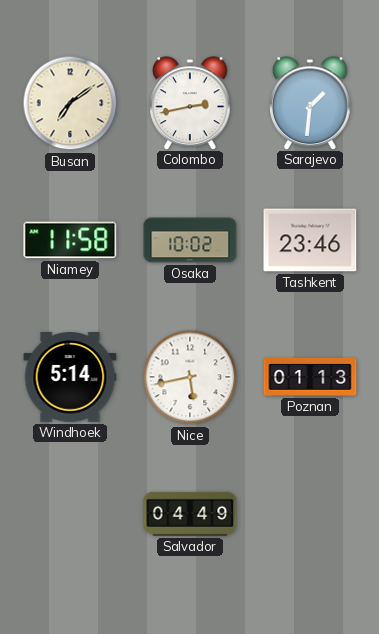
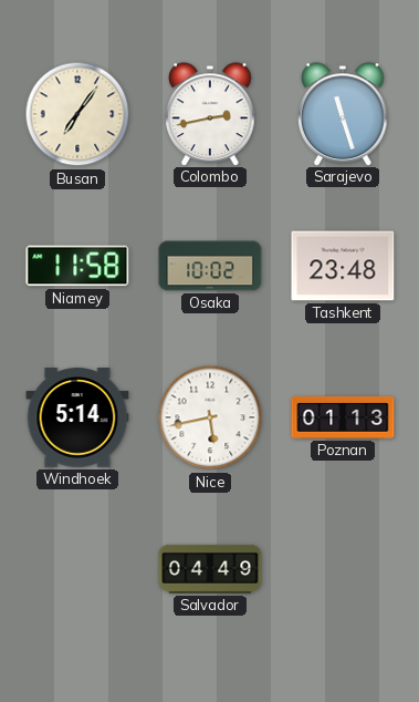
Busan: 7:09 -> 7:06 (77, 114)
Sarajevo: 1:31 -> 11:27 (343, 114)
Tashkent: 23:46 -> 23:48 (343, 266)
